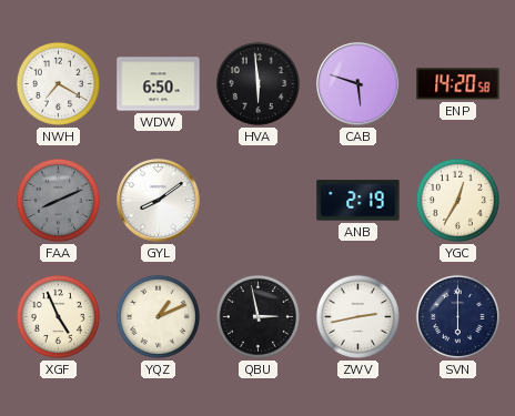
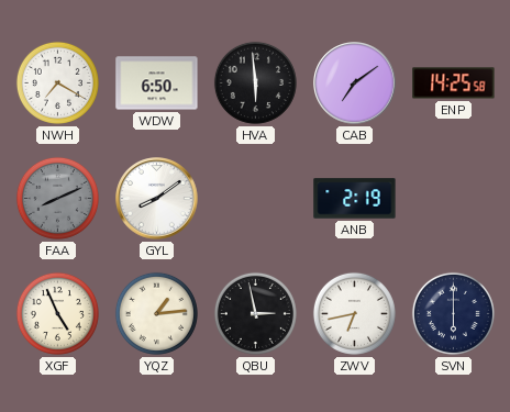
CAB: 5:48 -> 7:09 (355, 83)
ENP: 14:20 -> 14:25 (454, 83)
YGC: 12:35 -> none (457, 200)
YQZ: 1:11 -> 1:14 (156, 313)
ZWV: 2:43 -> 6:43 (354, 313)
